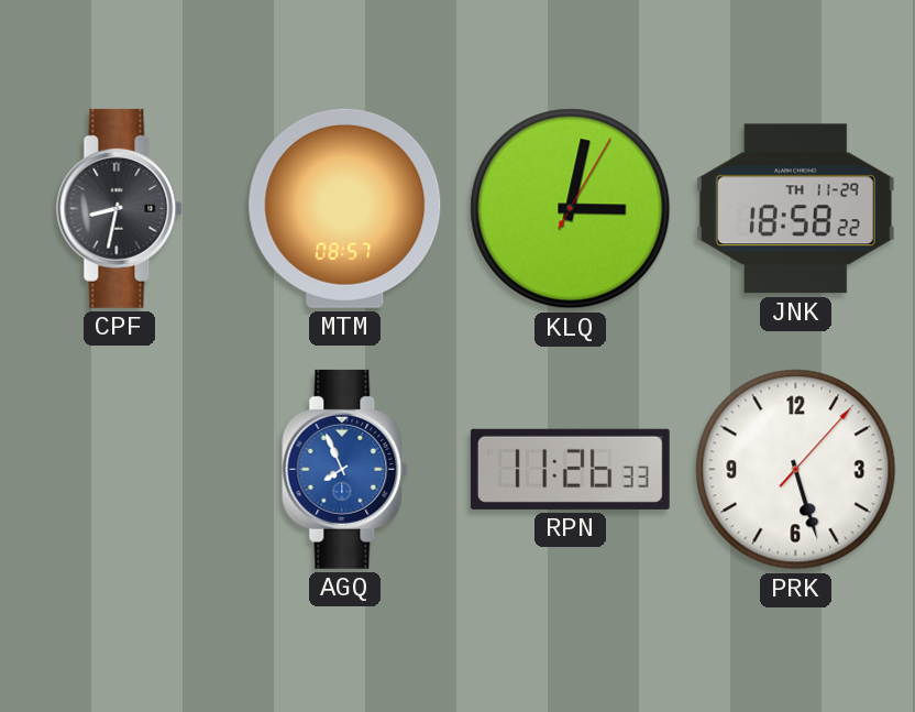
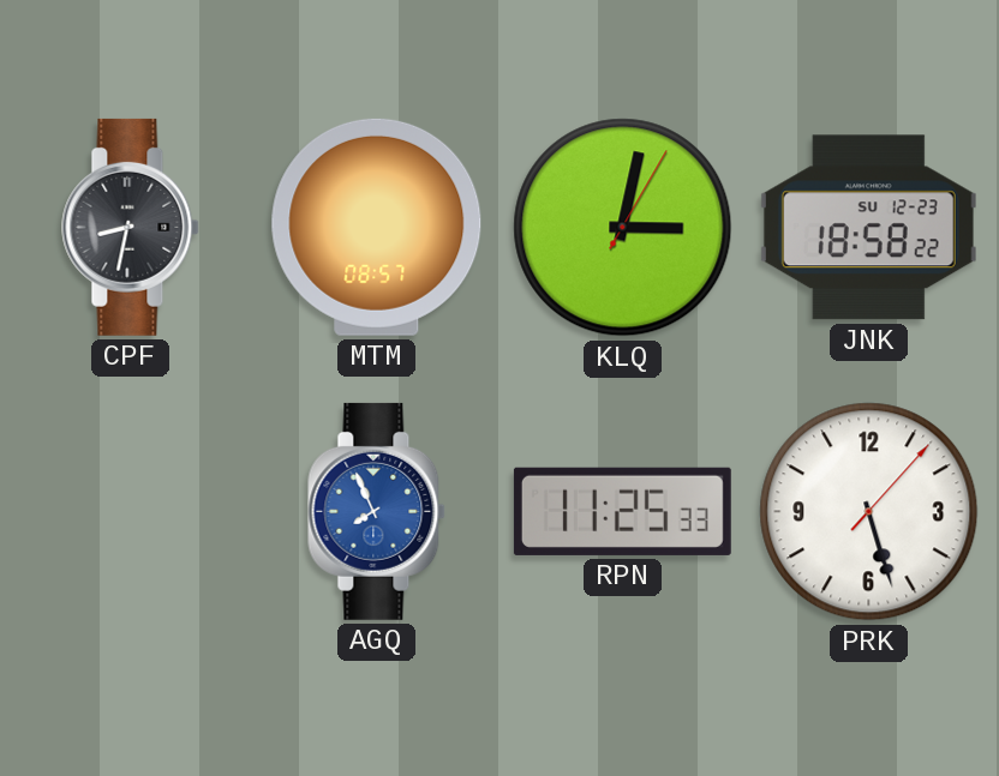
JNK date: TH 11-29 -> SU 12-23 (868, 228)
RPN: 11:26 -> 11:25 (622, 511)
